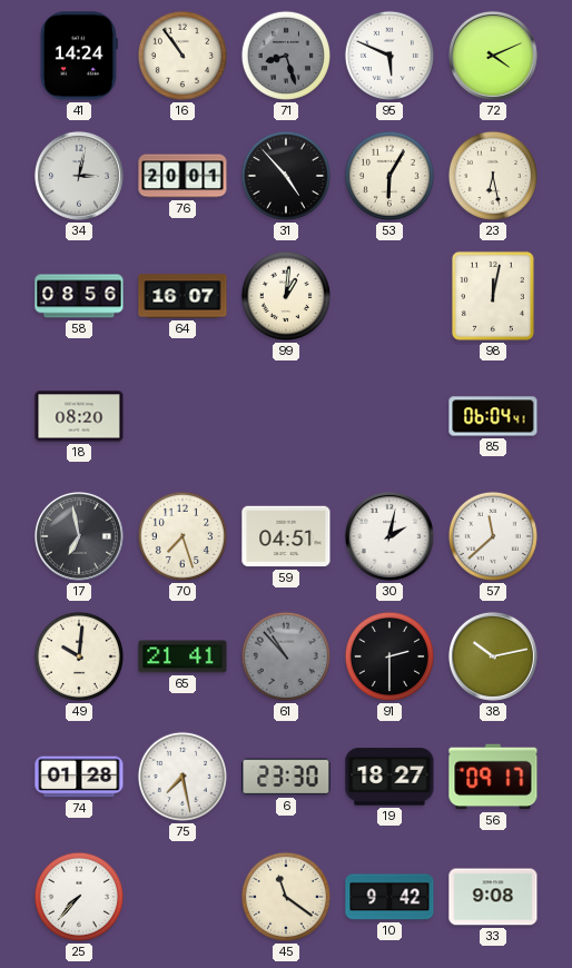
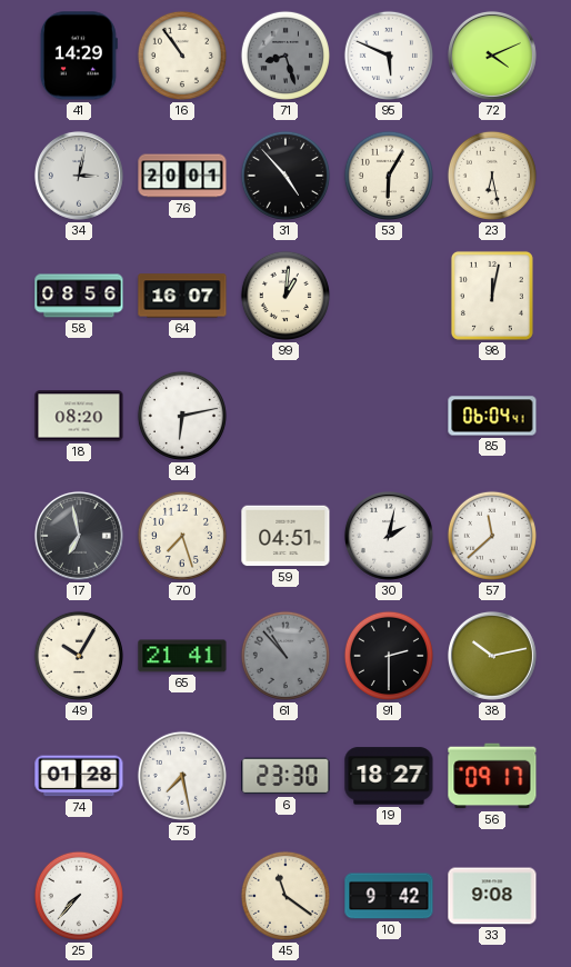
41: 14:24 -> 14:29 (79, 56)
84: none -> 6:13 (182, 416)
49: 10:01 -> 10:05 (79, 656)
